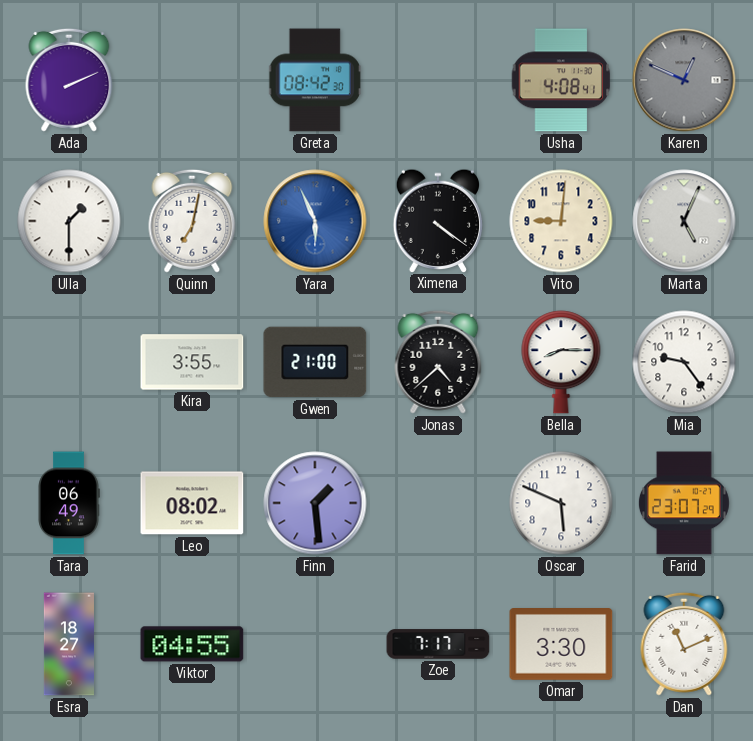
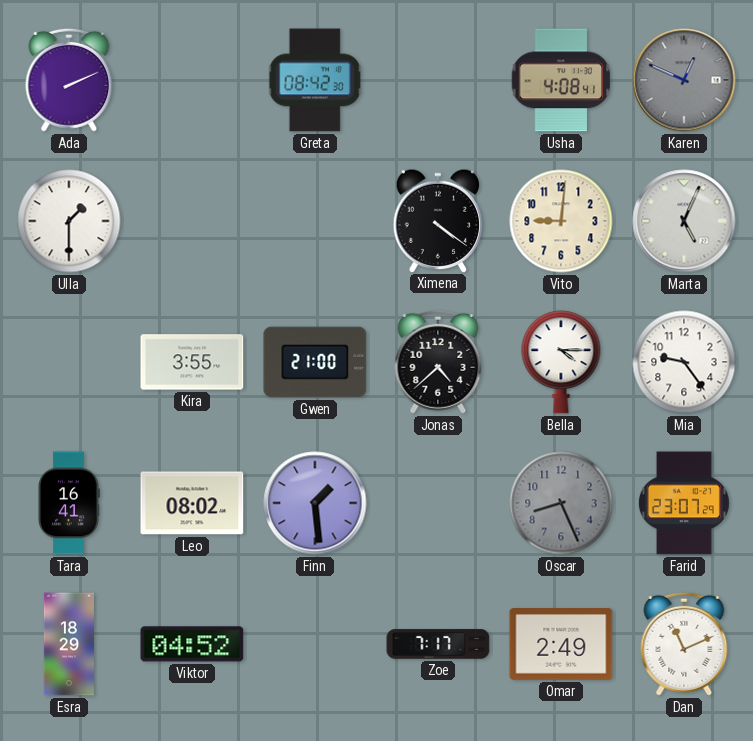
Quinn: 7:02 -> none (192, 221)
Yara: 5:56 -> none (315, 221)
Bella: 8:15 -> 4:15 (561, 362)
Tara: 06:49 -> 16:41 (69, 503)
Oscar: 5:49 -> 8:26 (561, 503)
Oscar dial: white -> grey (561, 503)
Esra: 18:27 -> 18:29 (69, 644)
Viktor: 04:55 -> 04:52 (192, 644)
Omar: 3:30 -> 2:49 (561, 645)
